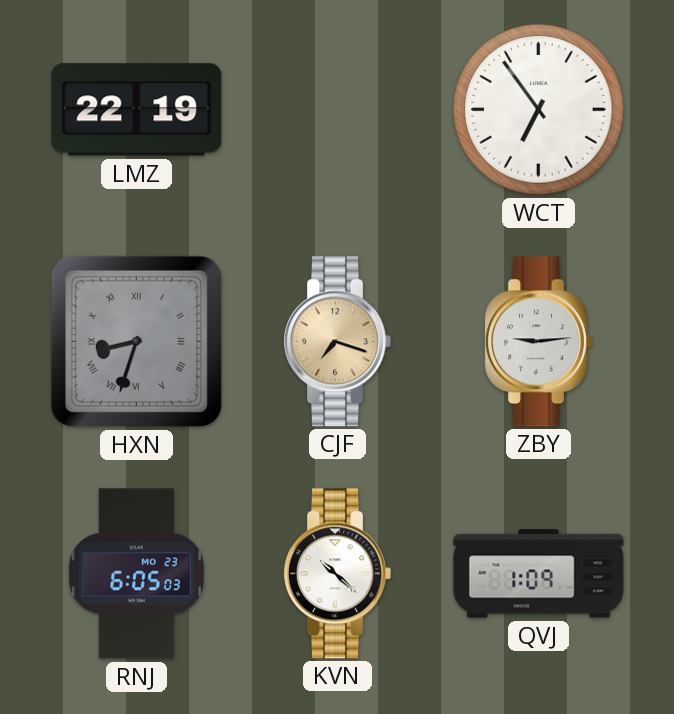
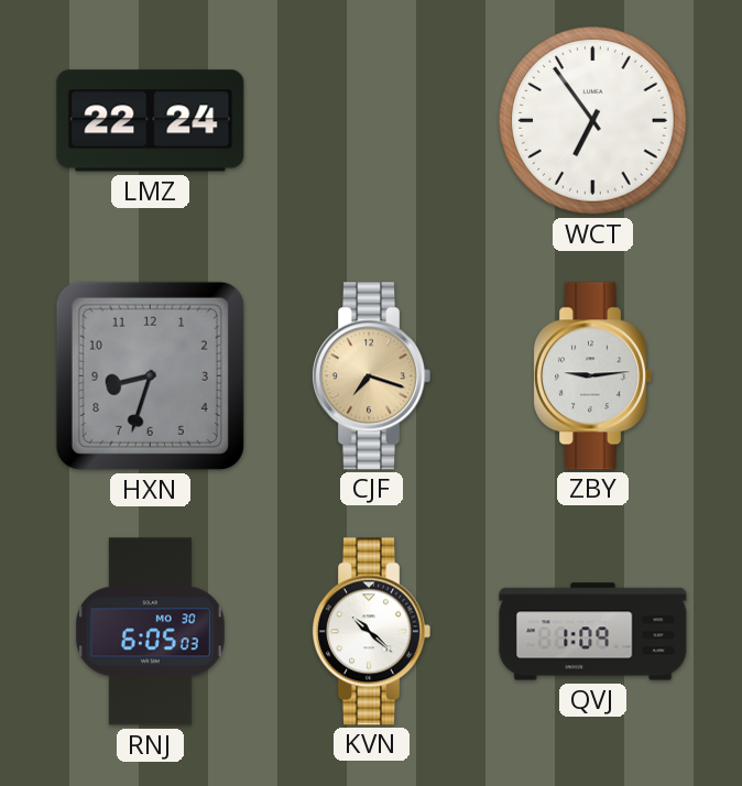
LMZ: 22:19 -> 22:24 (151, 121)
HXN numerals: Roman -> Arabic (150, 375)
RNJ date: MO 23 -> MO 30 (150, 632)
